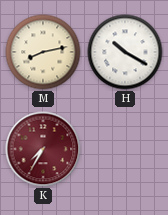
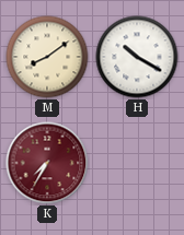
M: 8:13 -> 8:09 (47, 57)
